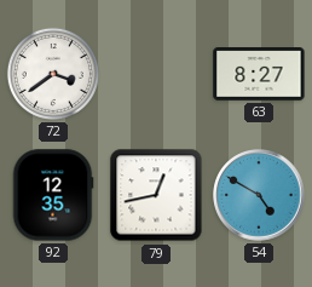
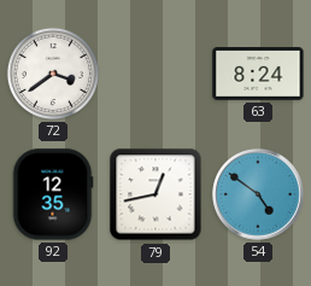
63: 8:27 -> 8:24 (258, 75)
54: 4:50 -> 4:51 (258, 194)
